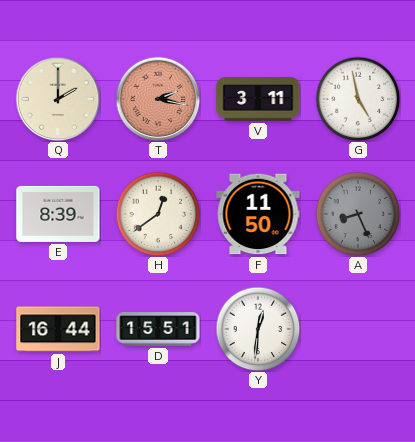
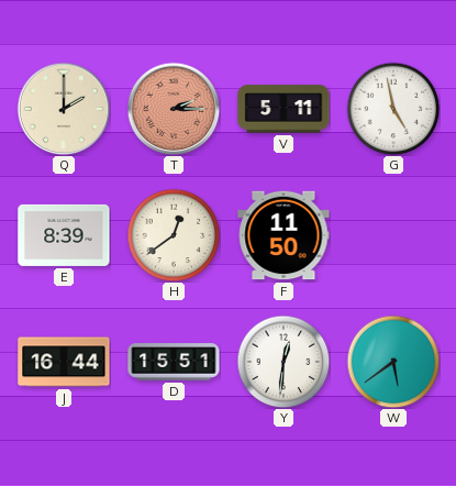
T: 2:17 -> 2:15 (174, 109)
V: 3:11 -> 5:11 (283, 109)
A: 8:26 -> none (358, 214)
W: none -> 5:39 (393, 362)
